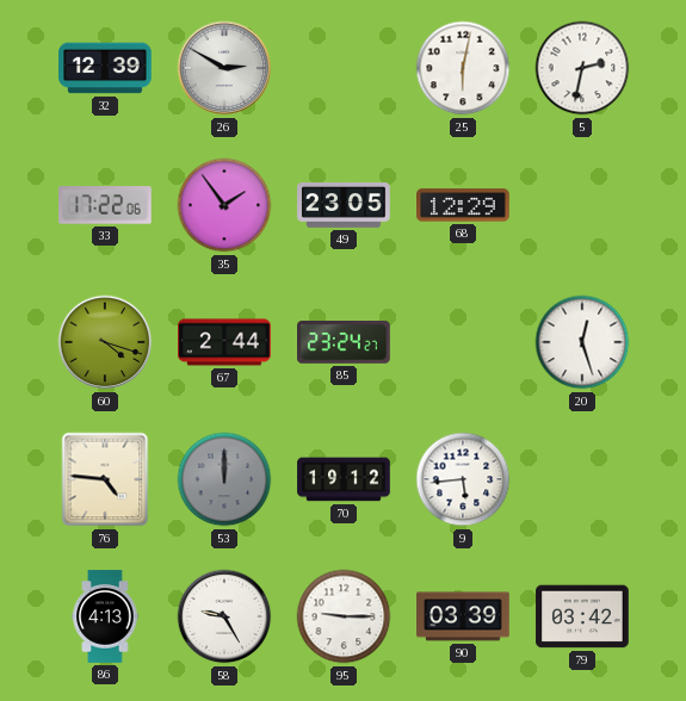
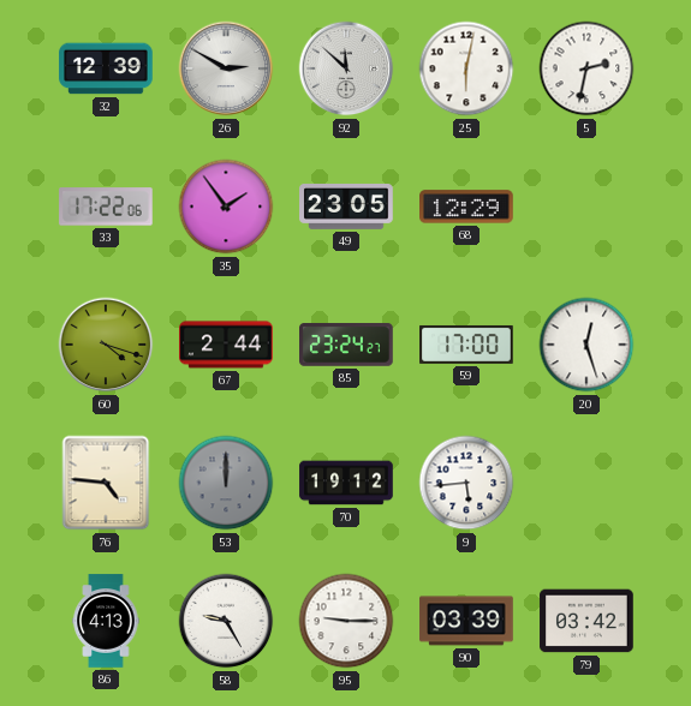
92: none -> 11:52 (346, 68)
59: none -> 17:00 (466, 345)
